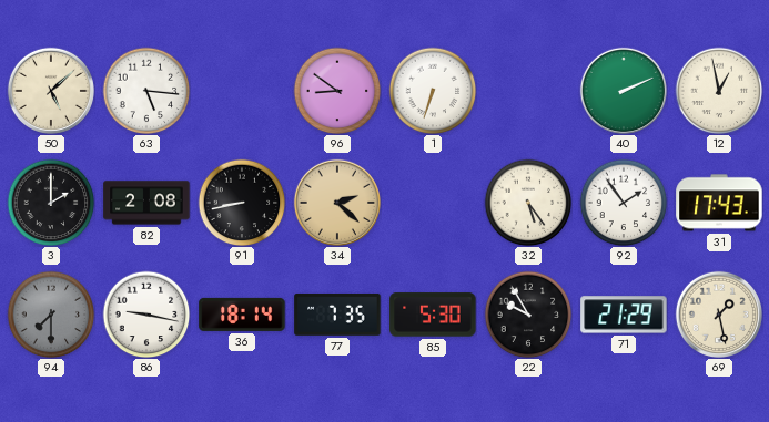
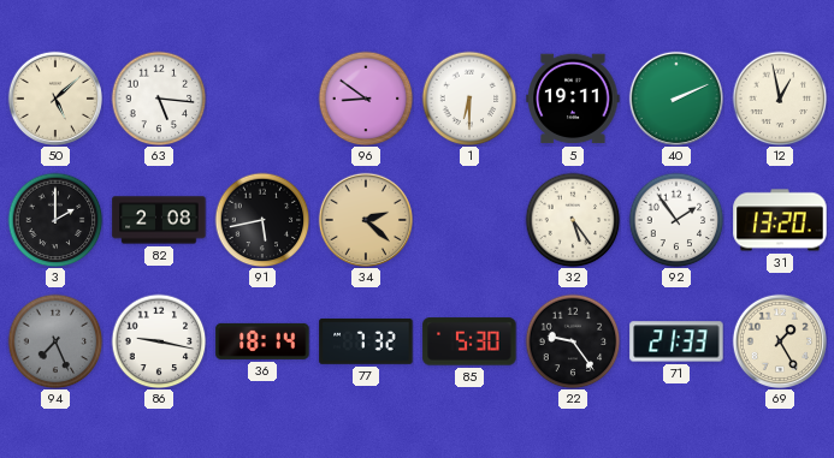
1: 6:33 -> 6:30 (469, 99)
5: none -> 19:11 (573, 99)
91: 8:43 -> 5:43 (262, 220)
31: 17:43 -> 13:20 (780, 220)
94: 7:30 -> 7:26 (55, 341)
77: 7:35 -> 7:32 (366, 341)
22: 9:55 -> 9:24 (573, 341)
71: 21:29 -> 21:33 (676, 341)
69: 1:28 -> 1:25 (780, 341)
